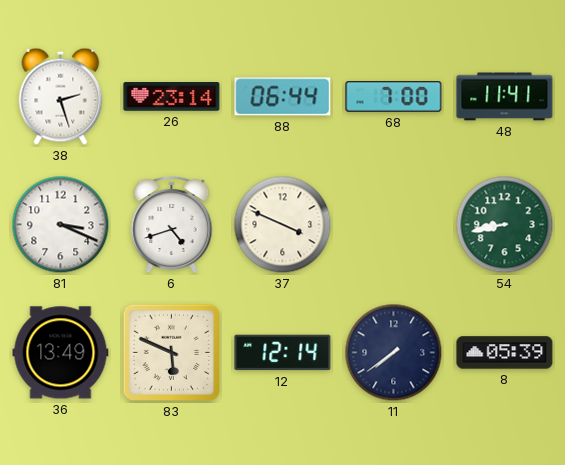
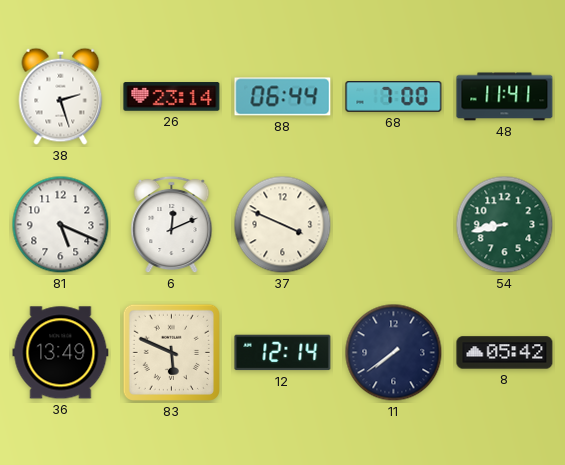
81: 3:19 -> 5:19 (61, 225)
6: 4:42 -> 12:11 (172, 225)
8: 05:39 -> 05:42 (505, 353)
